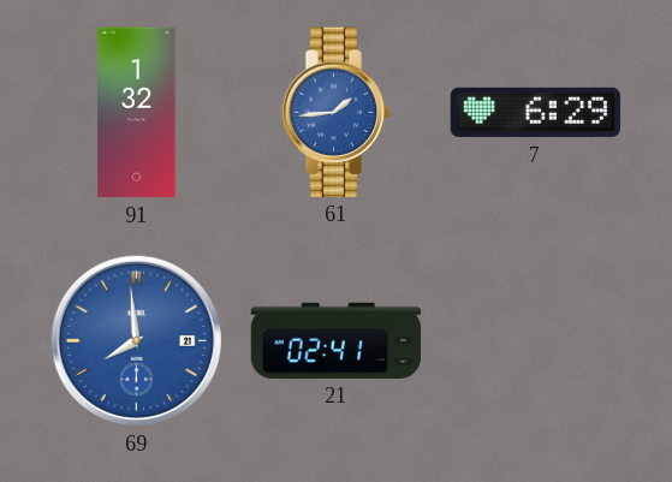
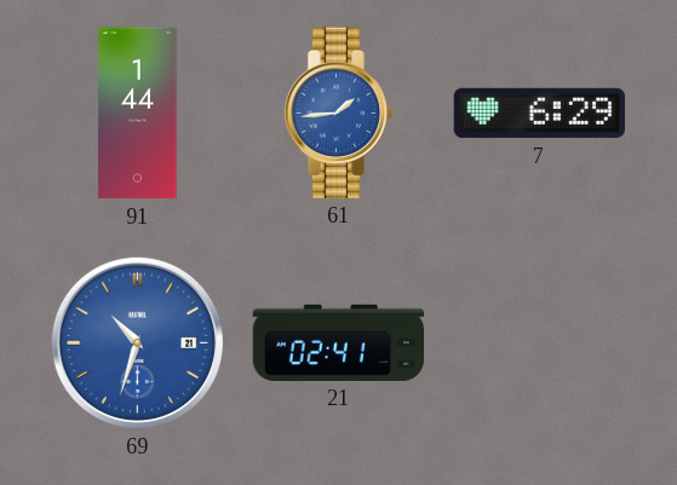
91: 1:32 -> 1:44 (138, 114)
69: 7:59 -> 10:33 (137, 342)
